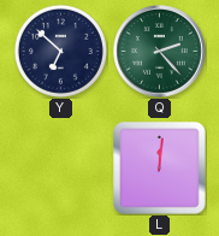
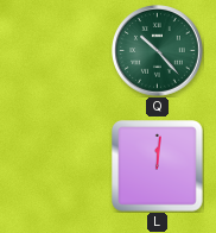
Y: 6:52 -> none (60, 51)
Q: 2:23 -> 10:23 (158, 51)
